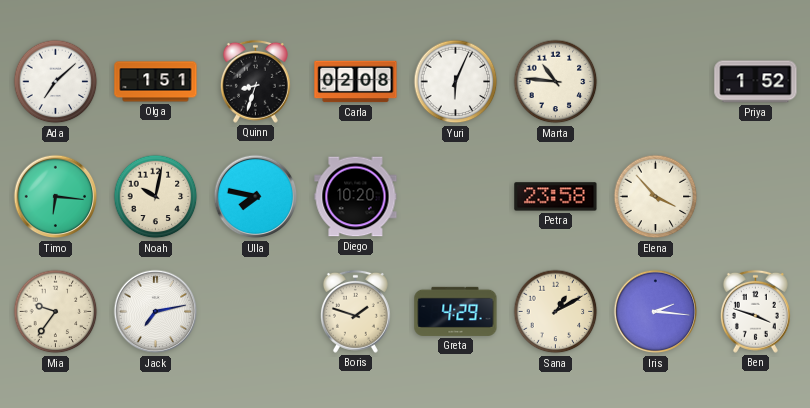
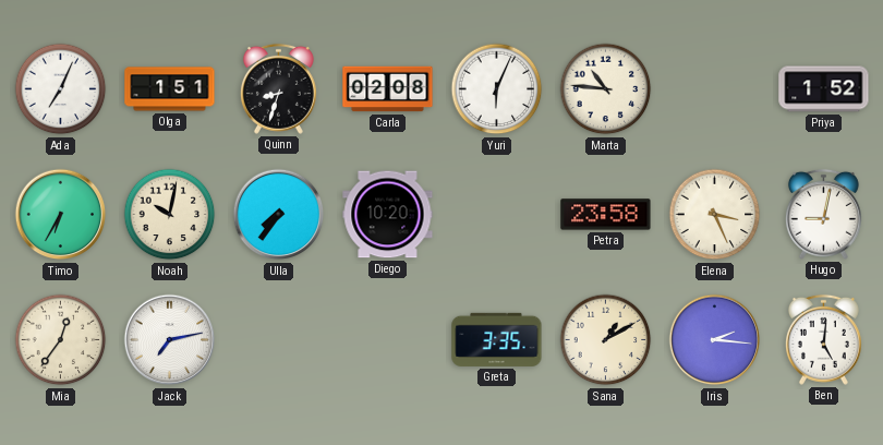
Ada: 7:08 -> 7:04 (61, 89)
Timo: 6:16 -> 6:35 (61, 215)
Ulla: 7:47 -> 7:36 (279, 215)
Elena: 3:53 -> 3:26 (715, 215)
Hugo: none -> 9:02 (823, 214)
Mia: 9:36 -> 12:36 (61, 340)
Boris: 1:48 -> none (355, 311)
Greta: 4:29 -> 3:35 (497, 339)
Ben: 3:48 -> 5:01 (823, 339)
